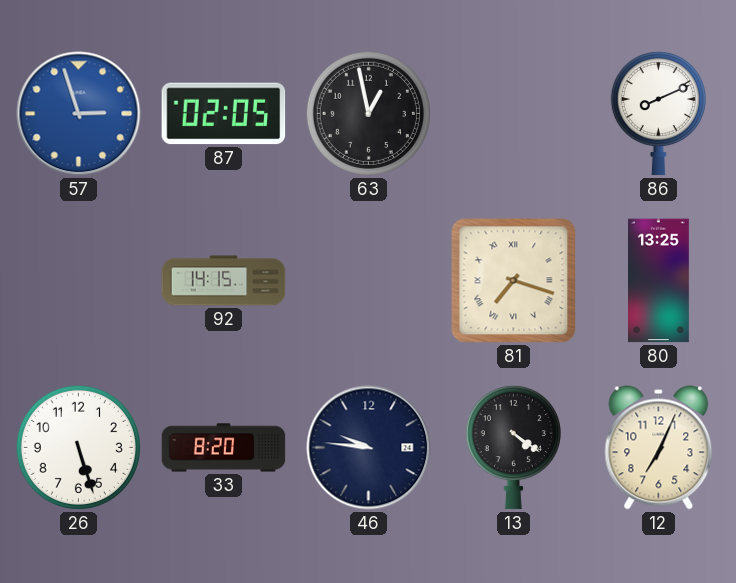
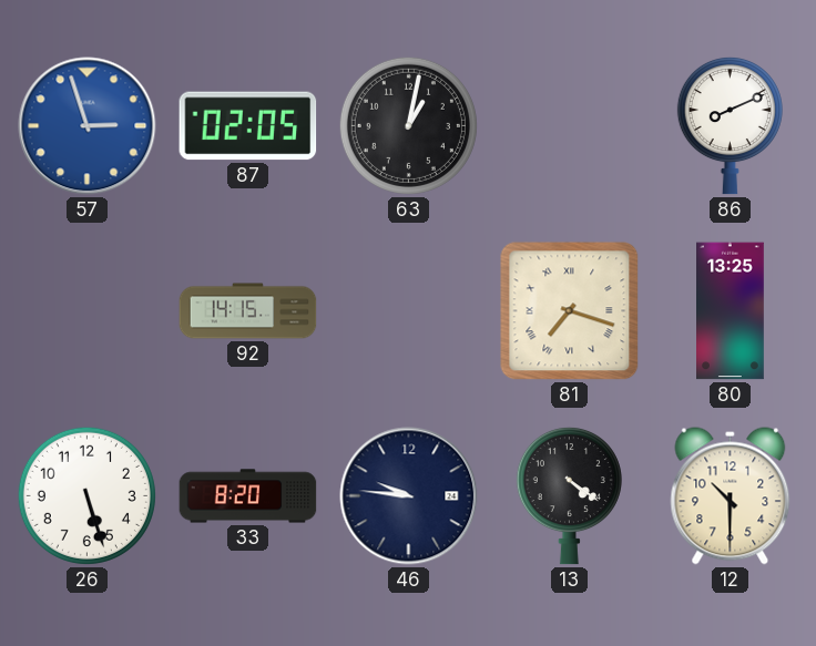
63: 12:58 -> 1:02 (408, 125)
12: 7:04 -> 10:30 (731, 496)
